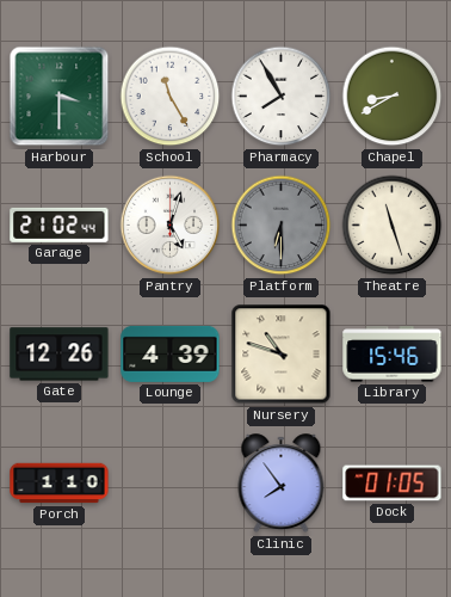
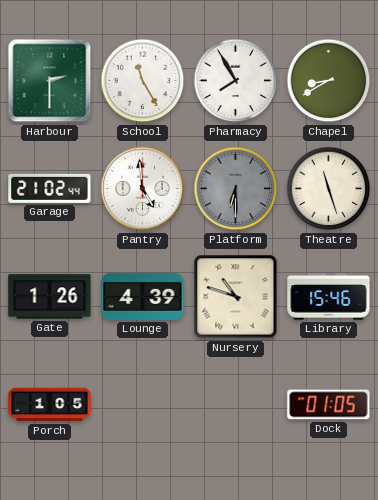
Harbour: 3:30 -> 2:30 (50, 81)
Pantry: 5:03 -> 4:59 (143, 189)
Gate: 12:26 -> 1:26 (50, 297)
Porch: 1:10 -> 1:05 (50, 405)
Clinic: 7:54 -> none (282, 484)
